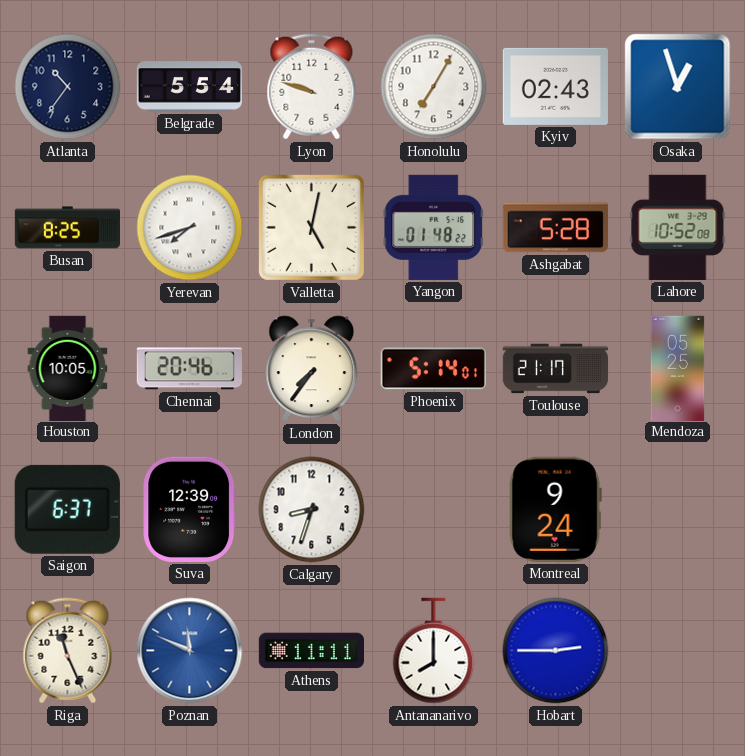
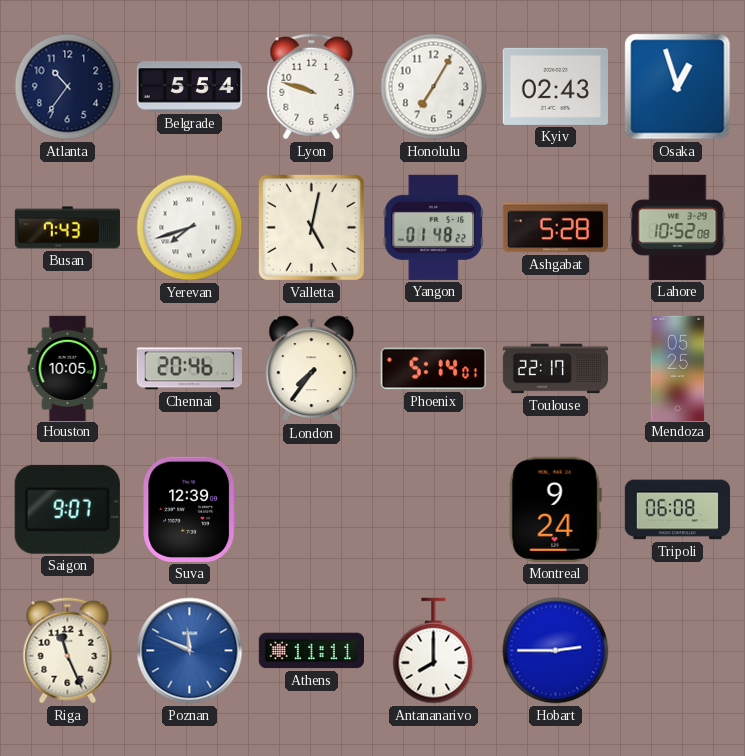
Busan: 8:25 -> 7:43 (67, 228)
Toulouse: 21:17 -> 22:17 (556, 369)
Saigon: 6:37 -> 9:07 (67, 509)
Calgary: 8:33 -> none (312, 510)
Tripoli: none -> 06:08 (678, 510)
